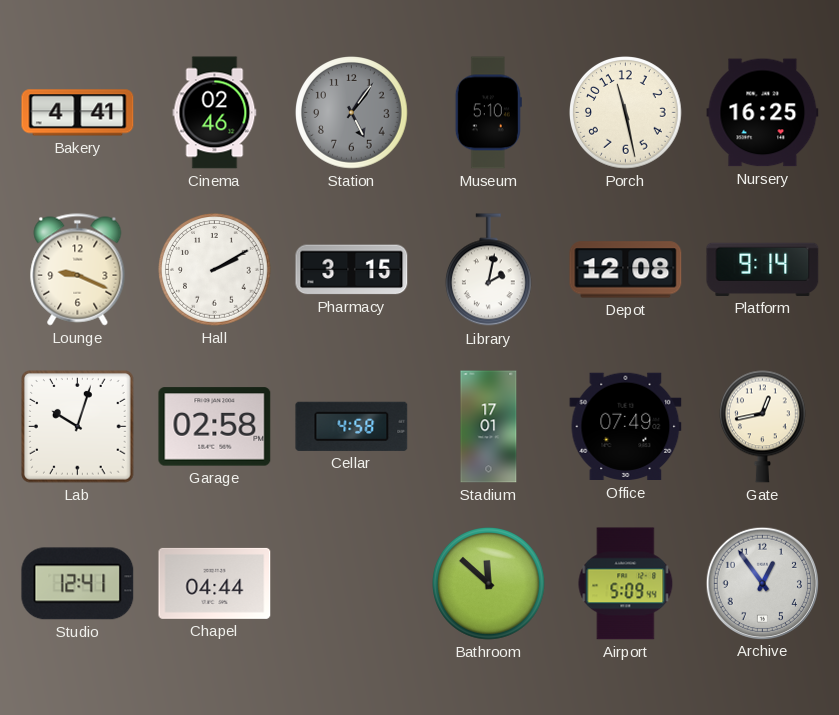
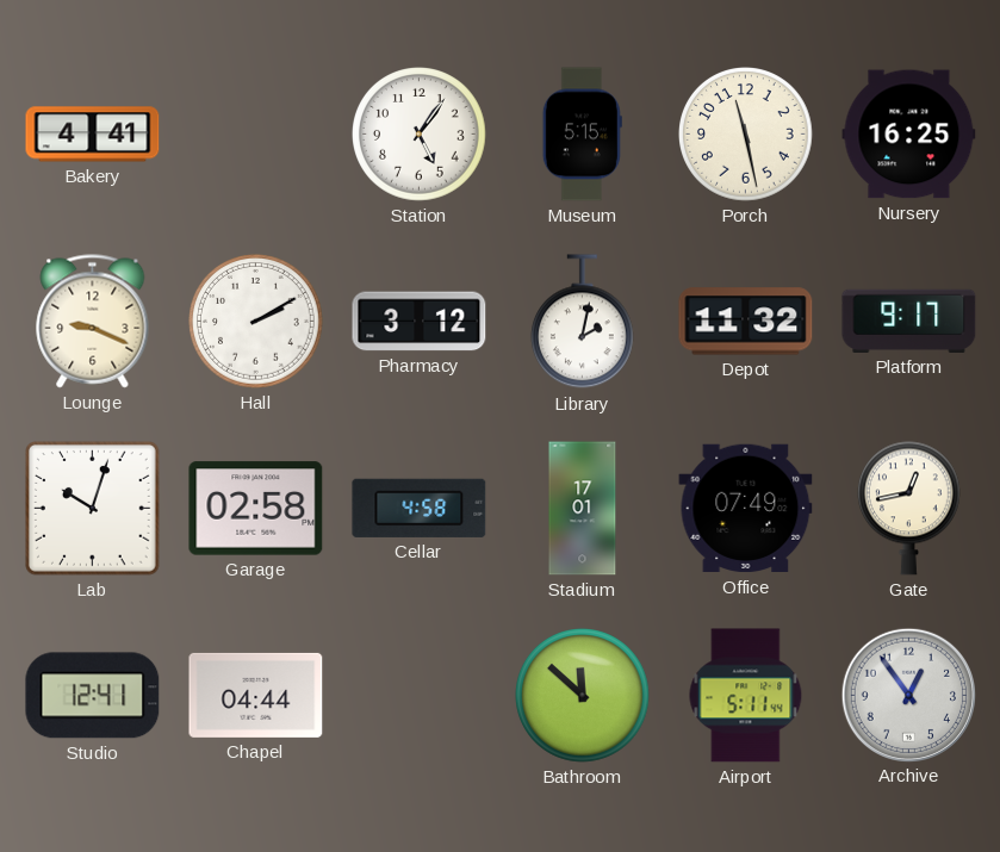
Cinema: 02:46 -> none (215, 113)
Station dial: grey -> white (420, 135)
Museum: 5:10 -> 5:15 (582, 135)
Pharmacy: 3:15 -> 3:12 (420, 322)
Depot: 12:08 -> 11:32 (746, 322)
Platform: 9:14 -> 9:17 (909, 321)
Airport: 5:09 -> 5:11 (746, 696)
